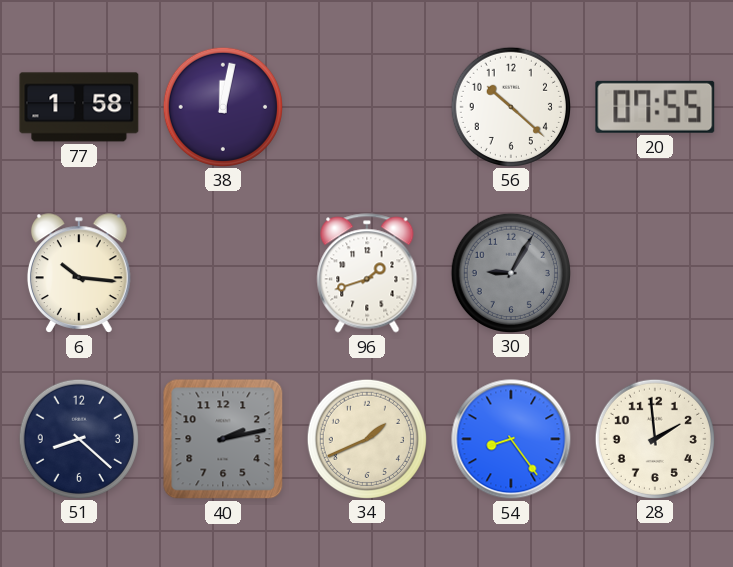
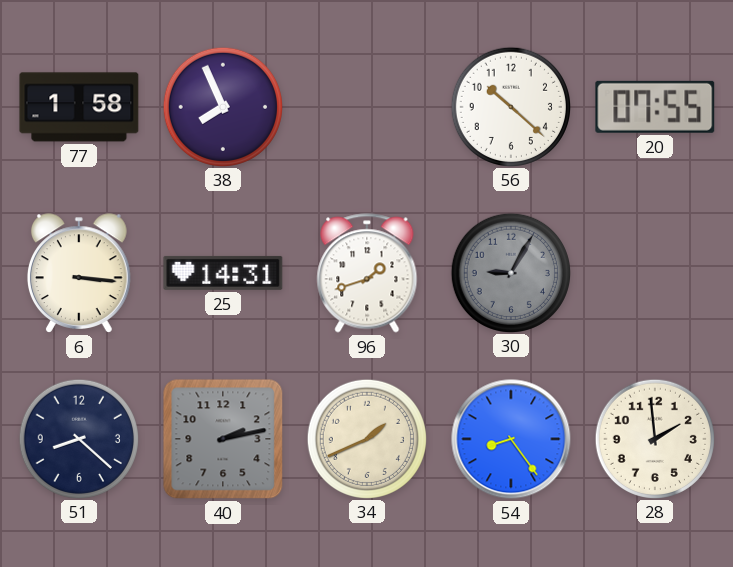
38: 12:02 -> 7:56 (222, 106)
6: 10:16 -> 3:16 (79, 273)
25: none -> 14:31 (223, 273)
